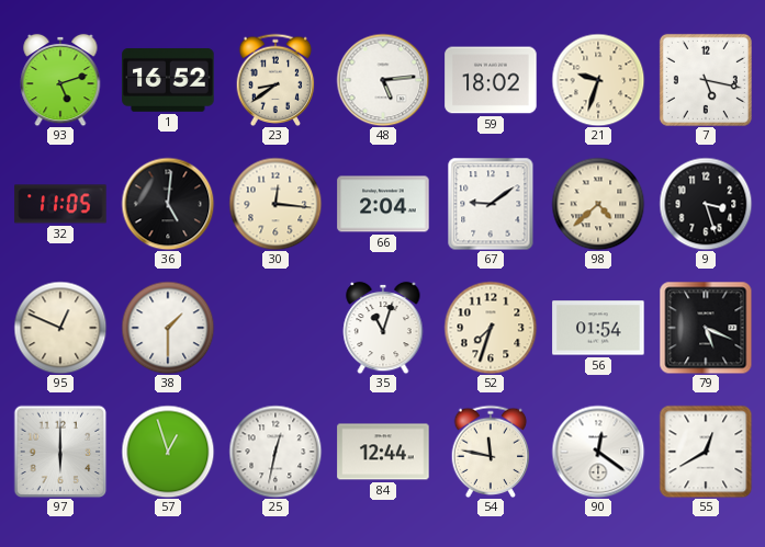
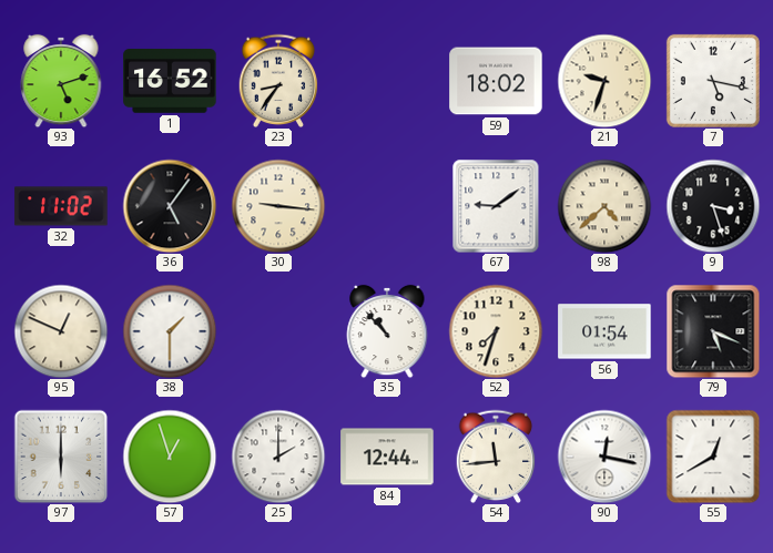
23: 8:39 -> 8:36 (278, 80)
48: 5:14 -> none (383, 80)
32: 11:05 -> 11:02 (61, 206)
36: 5:01 -> 5:06 (170, 206)
30: 12:16 -> 9:16 (278, 206)
66: 2:04 -> none (383, 204)
35: 11:03 -> 10:53 (387, 331)
25: 12:32 -> 2:00 (278, 457)
54: 11:47 -> 11:44 (496, 455)
90: 12:21 -> 12:17 (604, 457)
